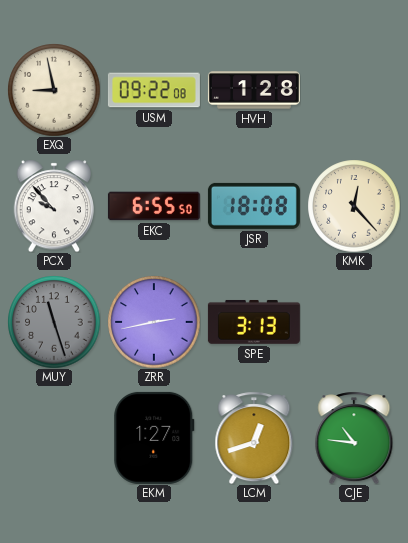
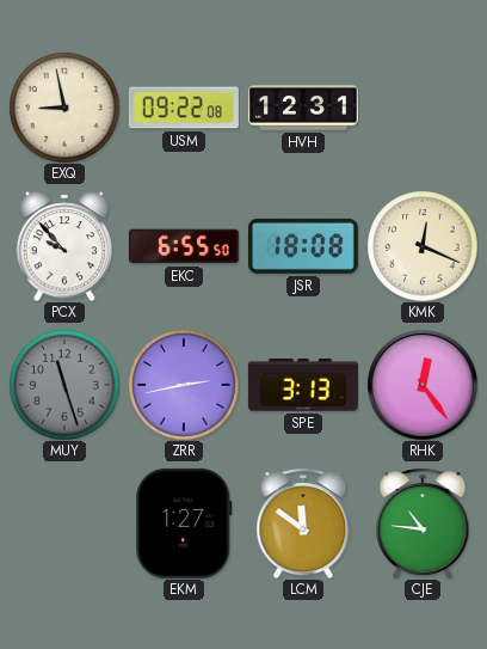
HVH: 1:28 -> 12:31 (303, 108)
KMK: 12:23 -> 12:19 (423, 246)
RHK: none -> 12:24 (423, 385)
LCM: 12:42 -> 11:51 (303, 524)
